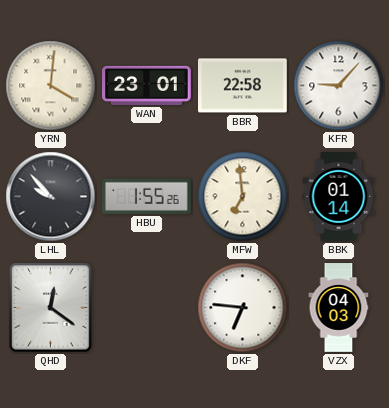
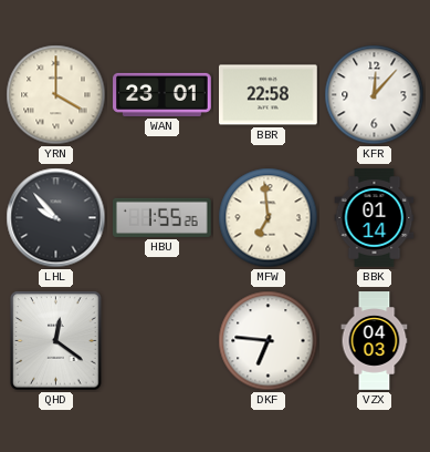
YRN: 4:01 -> 4:00 (56, 95)
KFR: 9:07 -> 12:07 (375, 95)
